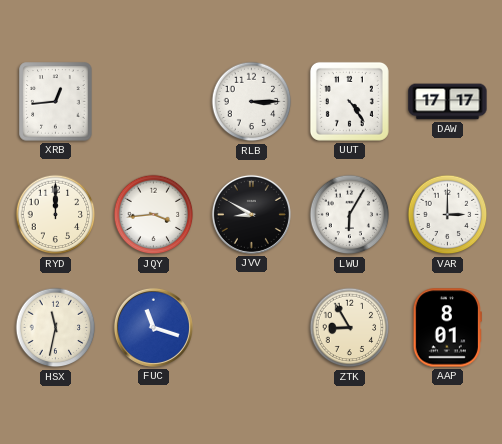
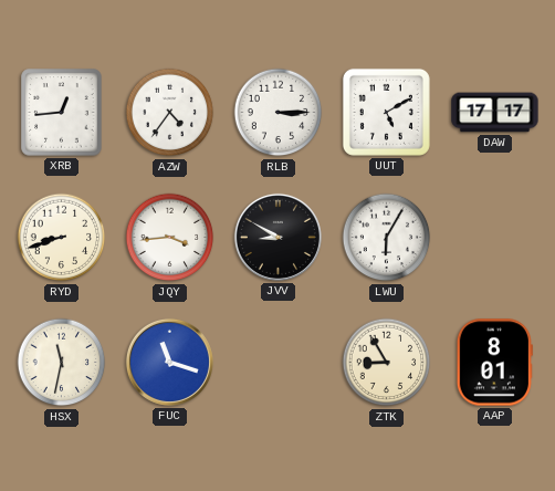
AZW: none -> 4:36 (170, 113)
UUT: 4:24 -> 5:10 (386, 112)
RYD: 12:00 -> 8:42 (62, 238)
VAR: 3:00 -> none (448, 215)
